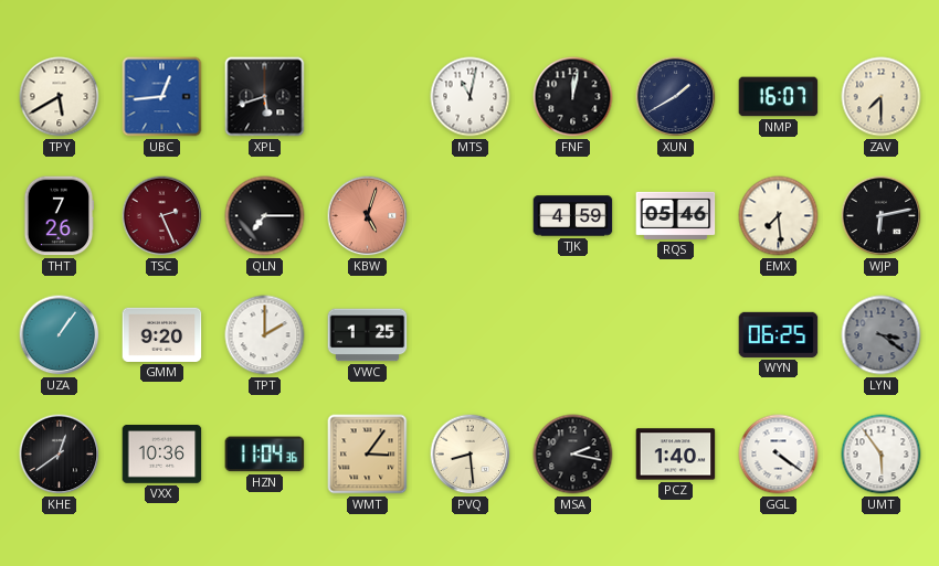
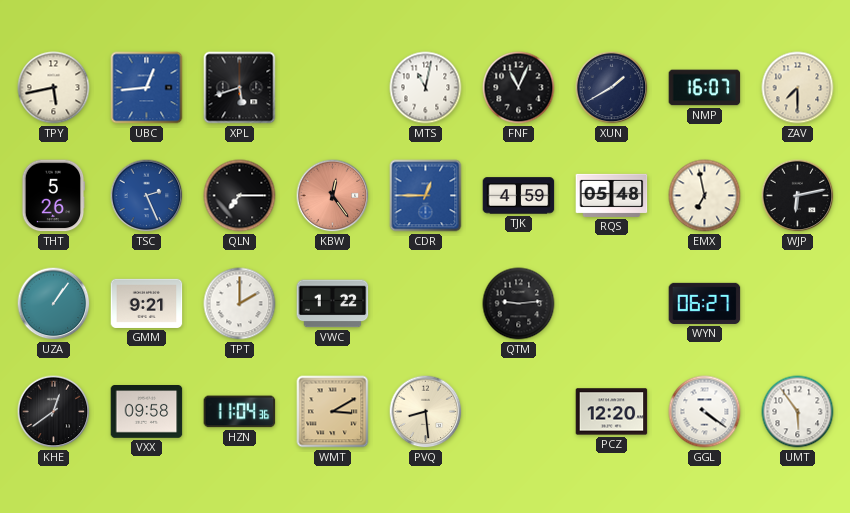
TPY: 5:40 -> 5:43 (54, 88)
FNF: 12:02 -> 11:04 (519, 88)
THT: 7:26 -> 5:26 (53, 196)
TSC dial: burgundy -> blue (147, 196)
KBW: 5:03 -> 12:24 (333, 196)
CDR: none -> 12:45 (426, 196)
RQS: 05:46 -> 05:48 (612, 195)
EMX: 7:29 -> 6:58 (705, 196)
GMM: 9:20 -> 9:21 (147, 303)
VWC: 1:25 -> 1:22 (333, 304)
QTM: none -> 9:14 (519, 304)
WYN: 06:25 -> 06:27 (705, 303)
LYN: 3:21 -> none (882, 335)
VXX: 10:36 -> 09:58 (147, 412)
WMT: 3:06 -> 3:10 (333, 412)
MSA: 2:17 -> none (573, 455)
PCZ: 1:40 -> 12:20 (612, 412)
